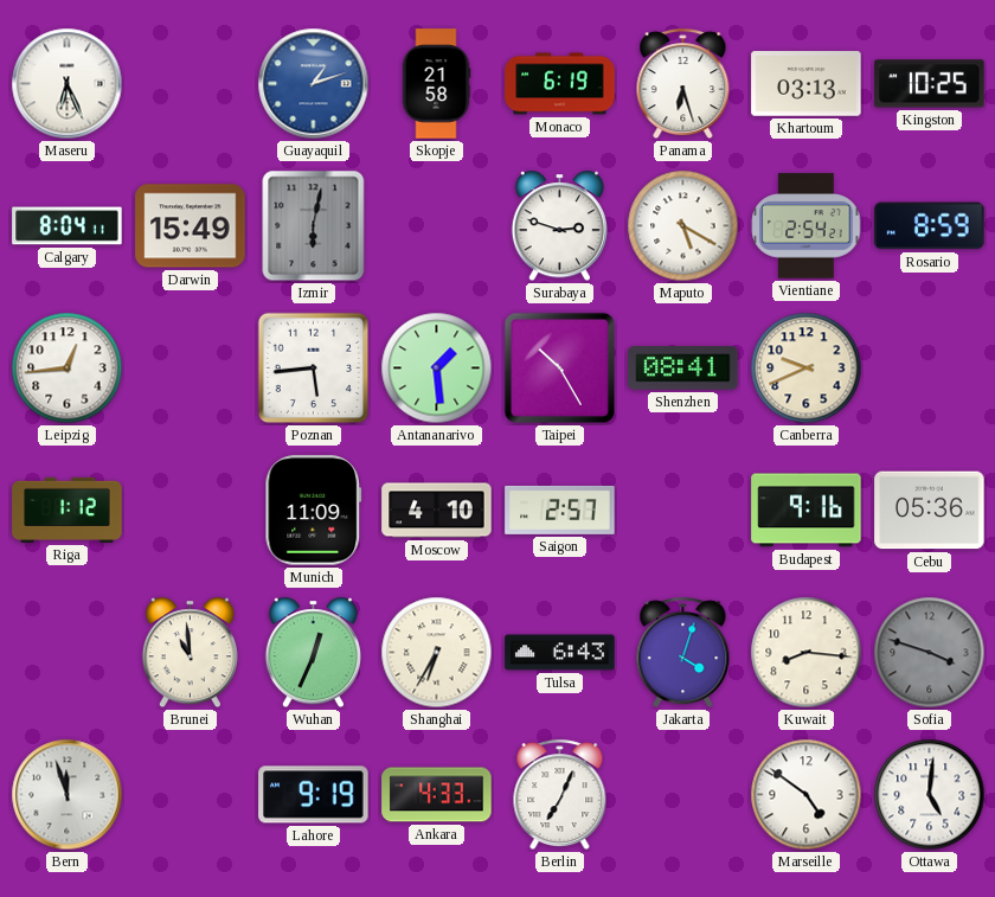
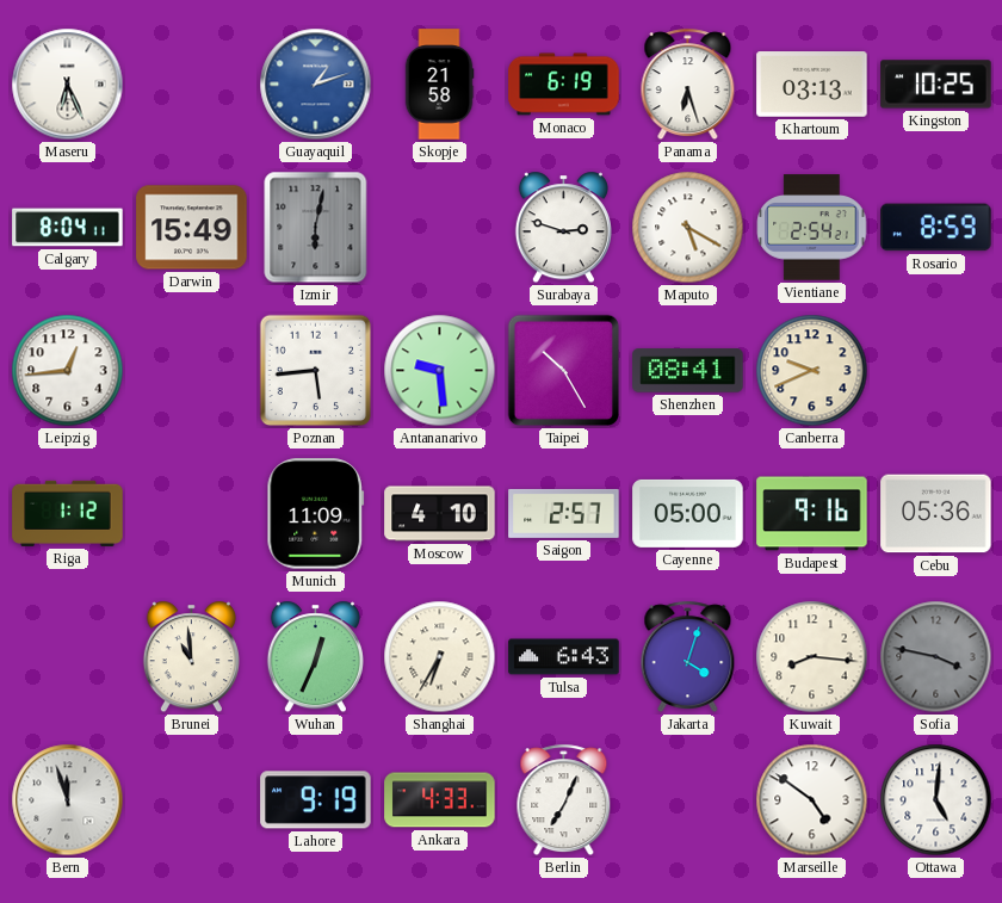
Antananarivo: 1:29 -> 9:29 (440, 371)
Cayenne: none -> 05:00 (688, 513)
Sofia: 3:48 -> 3:47 (936, 657)
